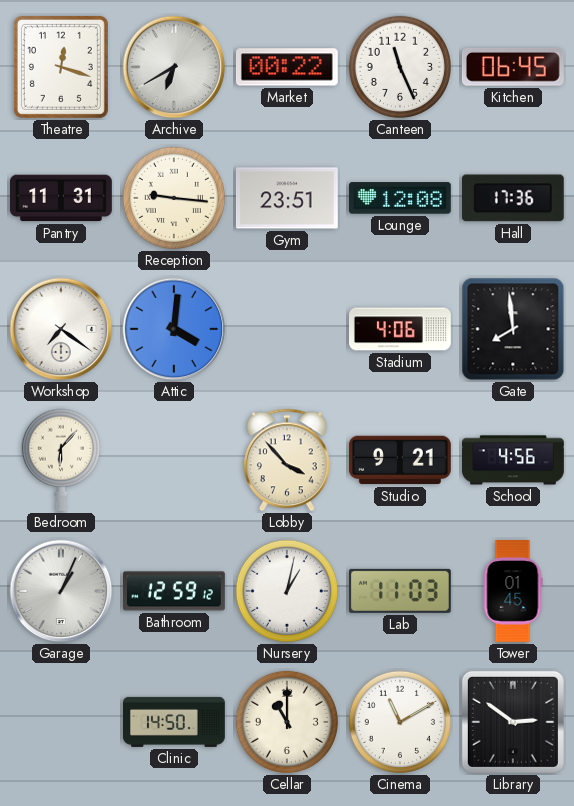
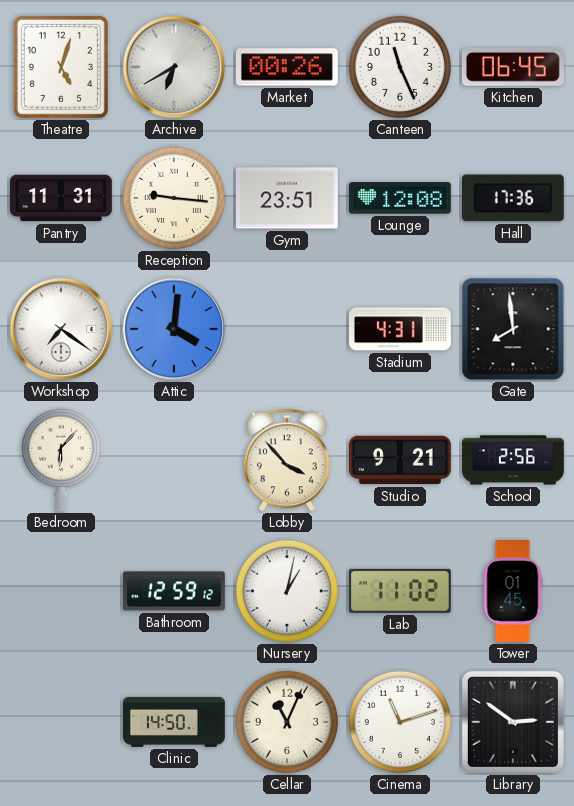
Theatre: 12:18 -> 5:03 (61, 67)
Market: 00:22 -> 00:26 (287, 67)
Stadium: 4:06 -> 4:31 (401, 329)
School: 4:56 -> 2:56 (514, 460)
Garage: 1:04 -> none (61, 591)
Lab: 11:03 -> 11:02 (400, 591)
Cellar: 11:00 -> 11:04 (287, 722)
Cinema: 11:10 -> 11:12 (400, 722)
